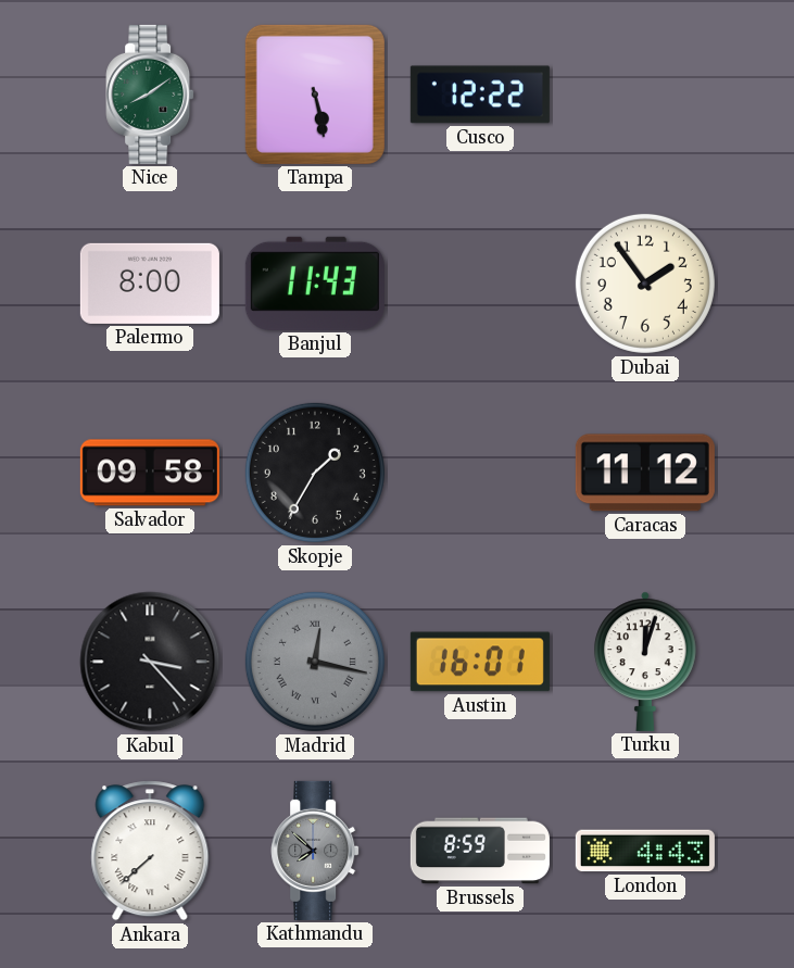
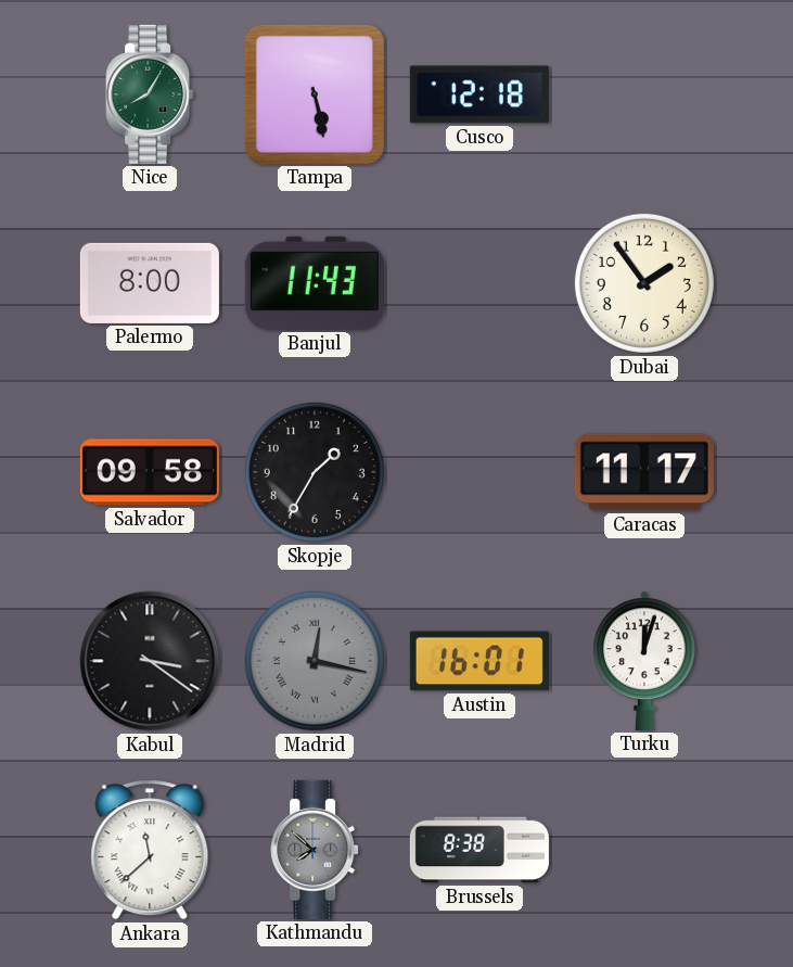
Nice: 8:09 -> 8:05 (150, 94)
Cusco: 12:22 -> 12:18 (479, 94)
Caracas: 11:12 -> 11:17 (644, 472)
Kabul: 3:23 -> 3:21 (150, 661)
Ankara: 7:38 -> 11:38 (150, 850)
Brussels: 8:59 -> 8:38 (479, 850)
London: 4:43 -> none (645, 851)
